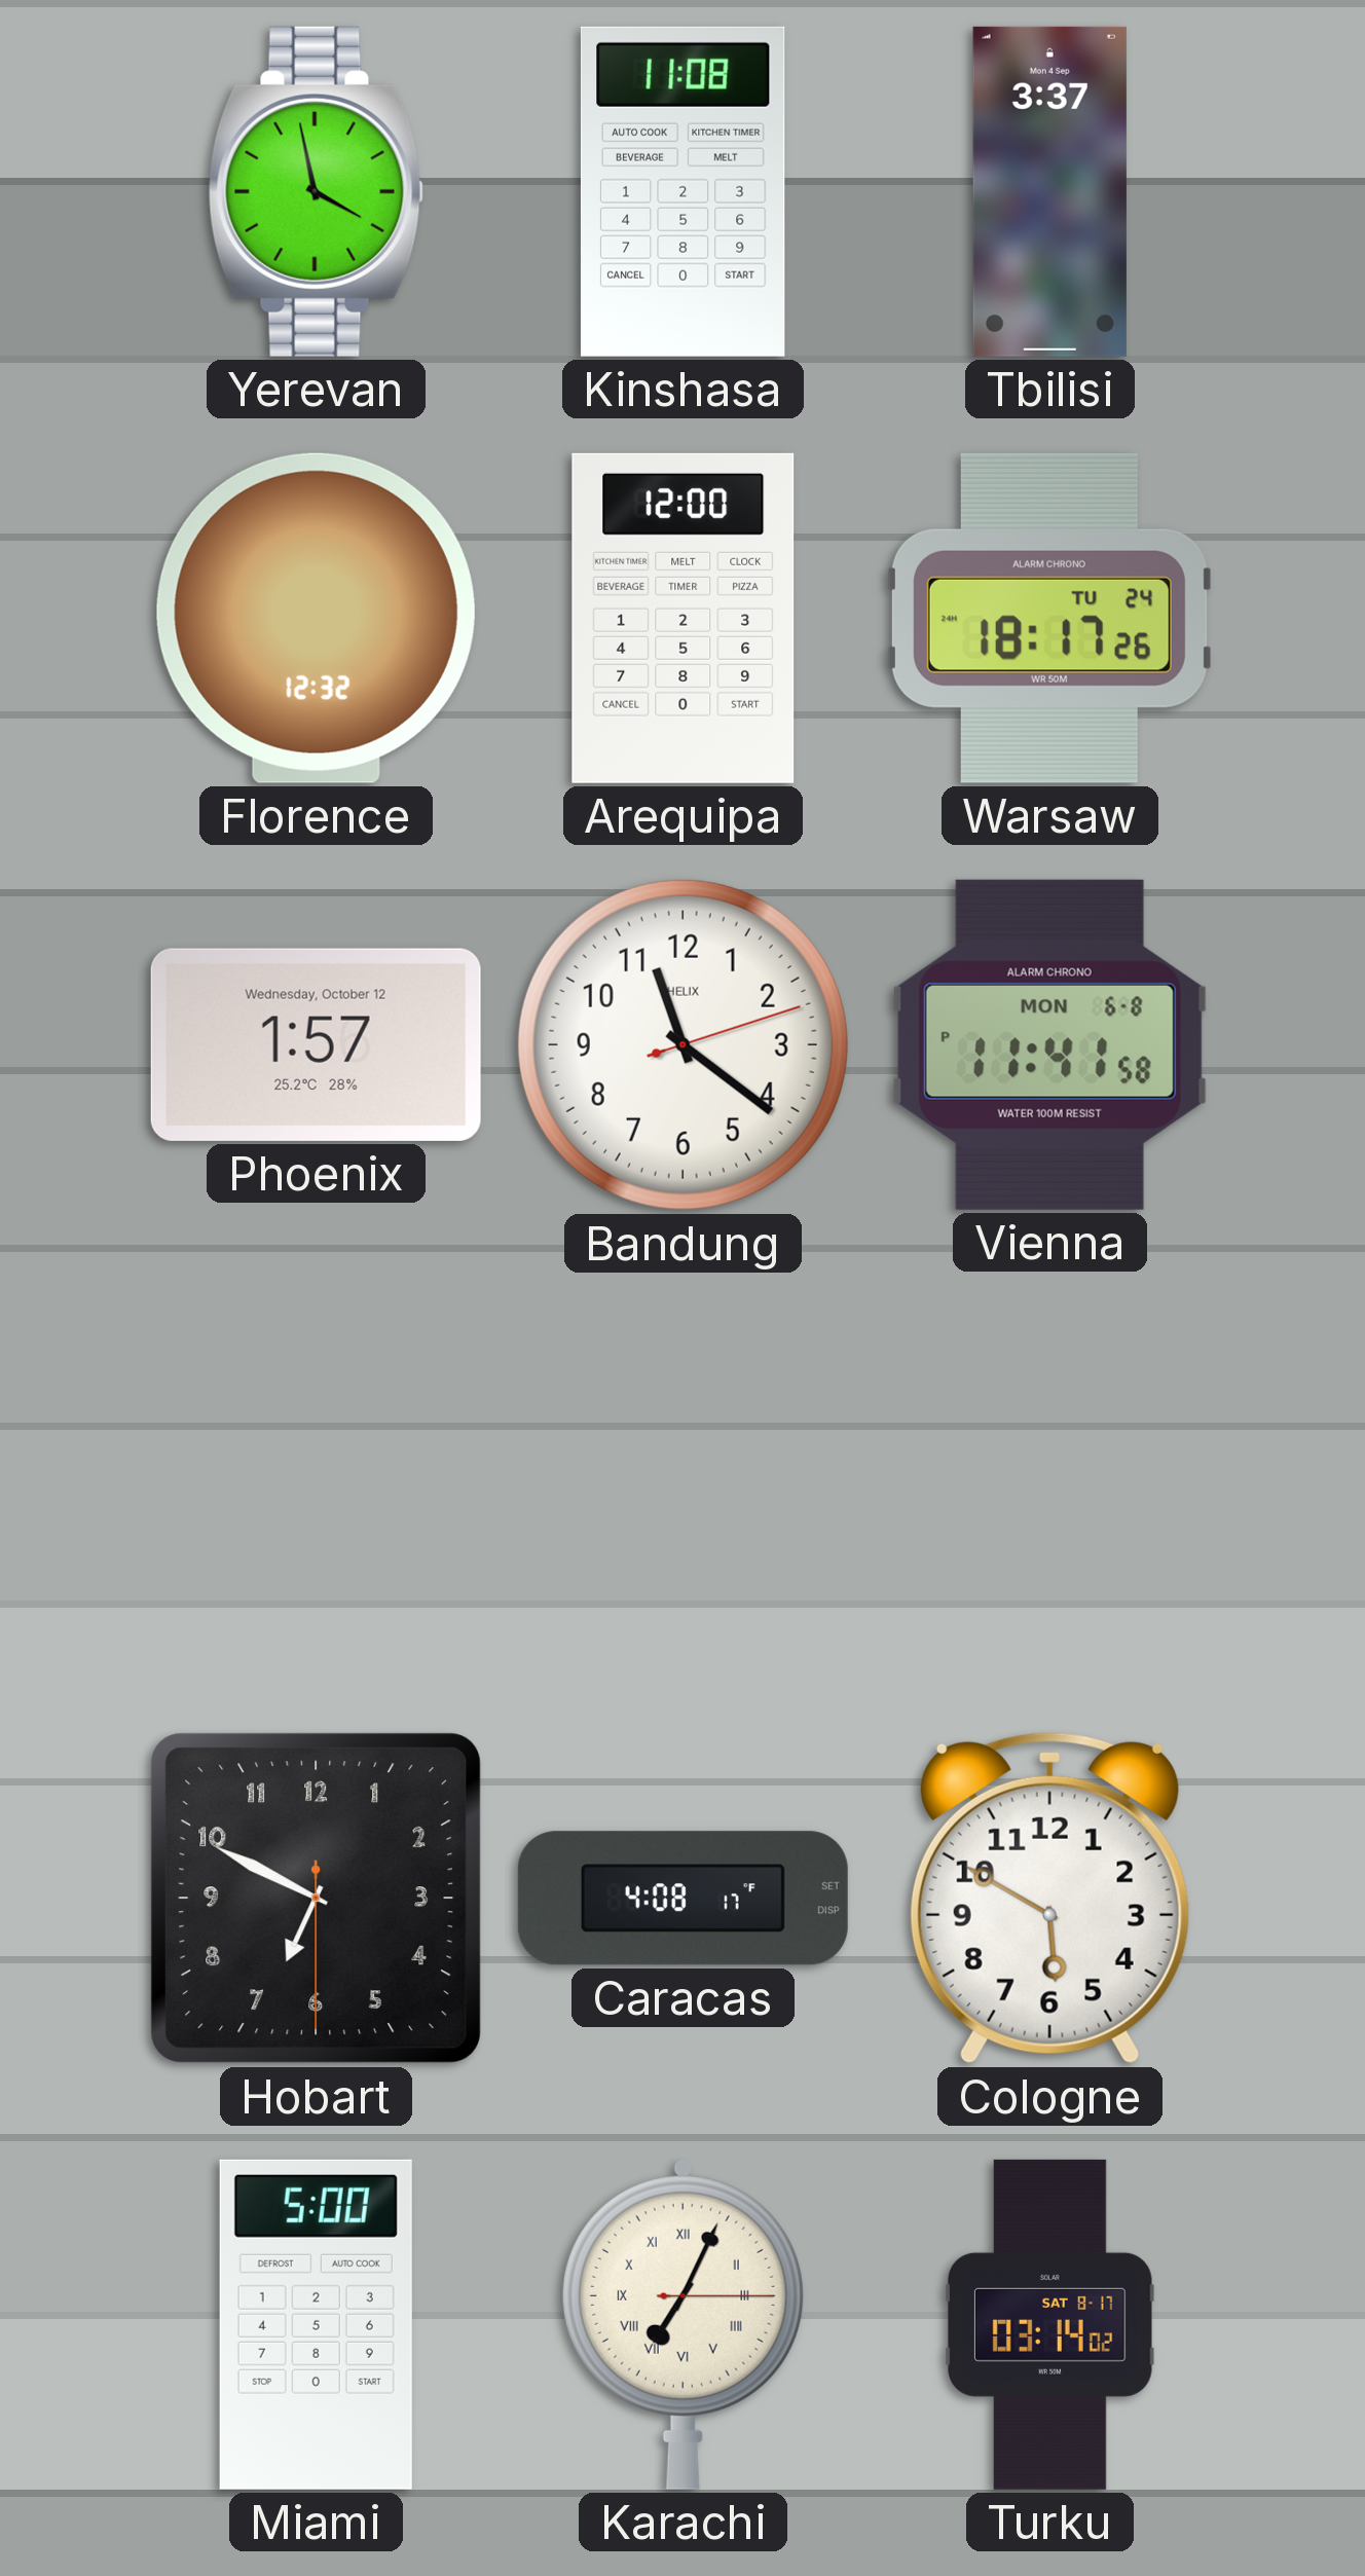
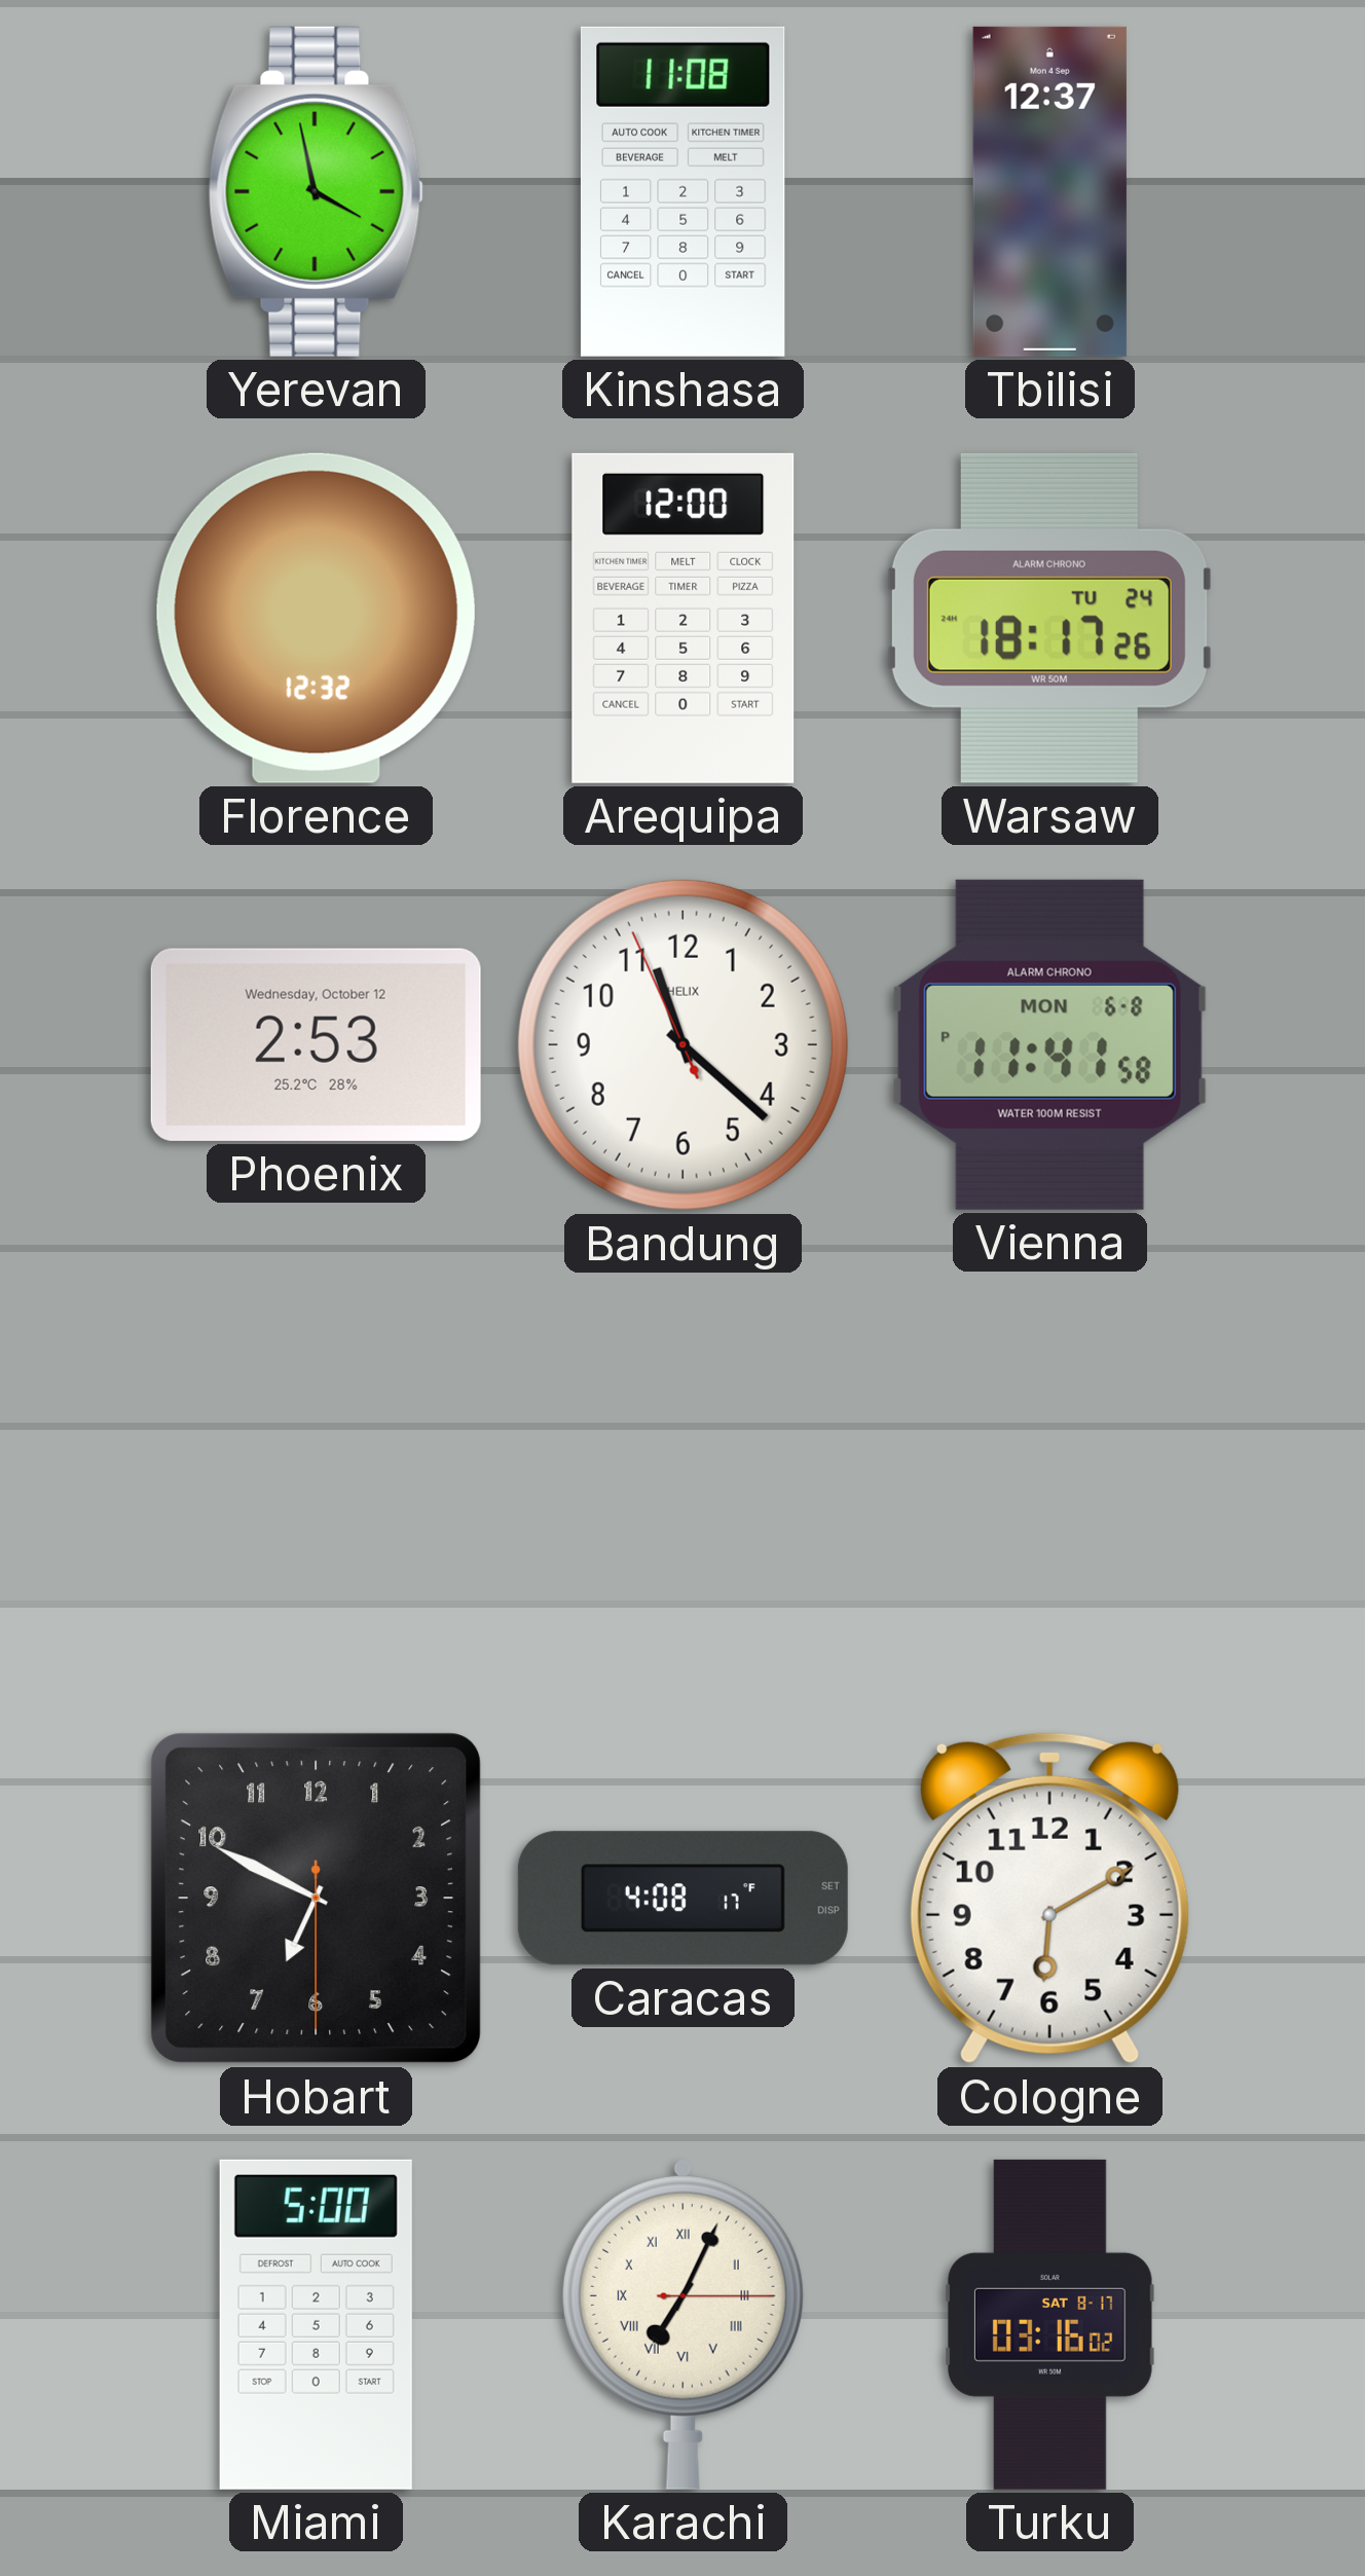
Tbilisi: 3:37 -> 12:37 (1049, 191)
Phoenix: 1:57 -> 2:53 (316, 1044)
Bandung: 11:21:12 -> 11:21:56 (682, 1044)
Cologne: 5:50 -> 6:10 (1049, 1898)
Turku: 03:14 -> 03:16 (1049, 2324)
